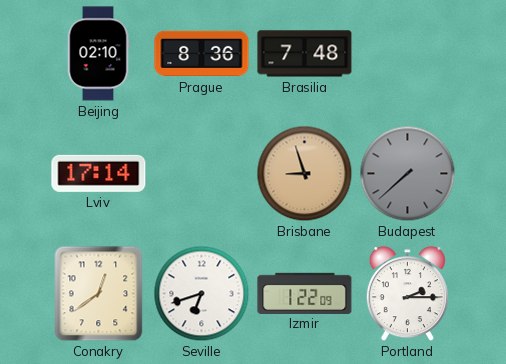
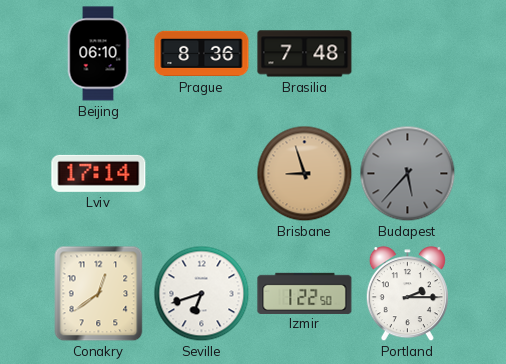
Beijing: 02:10 -> 06:10 (98, 54)
Budapest: 7:38 -> 5:37 (408, 174)
Izmir: 1:22:09 -> 1:22:50 (305, 293)
